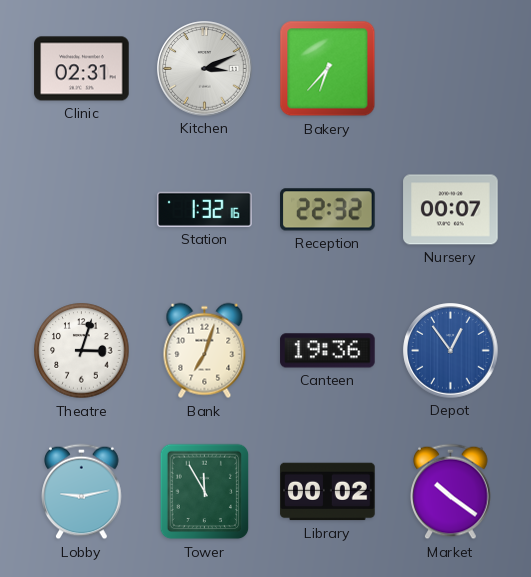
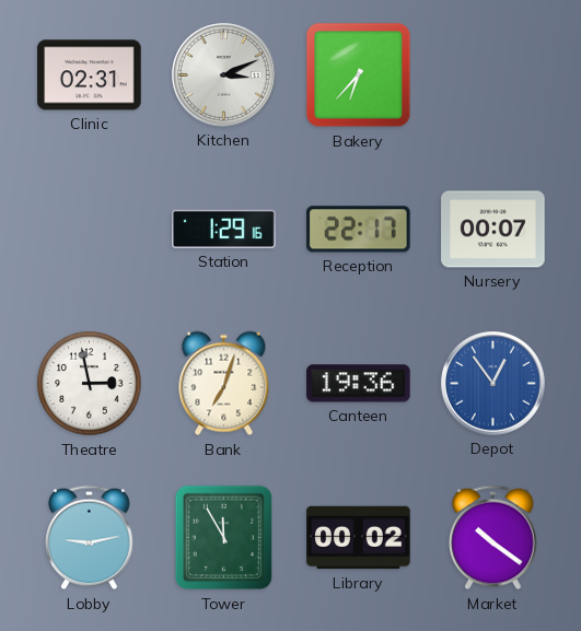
Station: 1:32 -> 1:29 (224, 229)
Reception: 22:32 -> 22:17 (359, 230)
Theatre: 3:03 -> 2:58 (90, 384)
